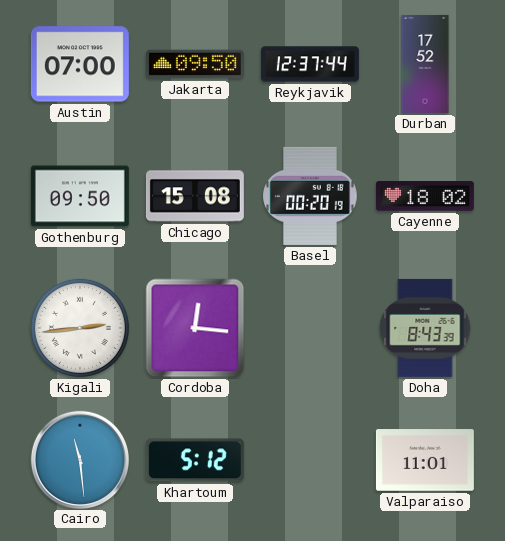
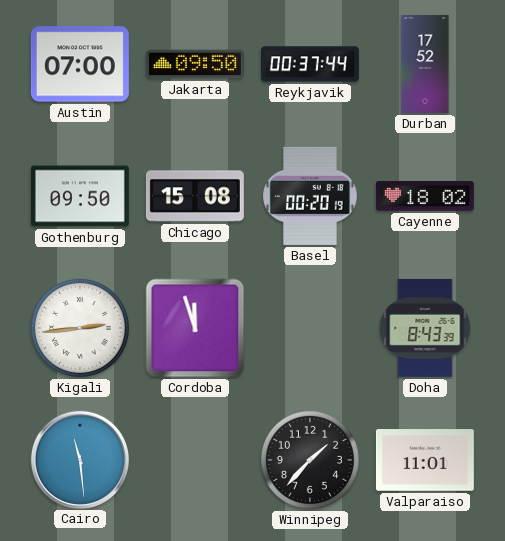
Reykjavik: 12:37 -> 00:37 (310, 64)
Cordoba: 12:16 -> 11:57 (195, 328)
Khartoum: 5:12 -> none (195, 460)
Winnipeg: none -> 1:37 (310, 460)
